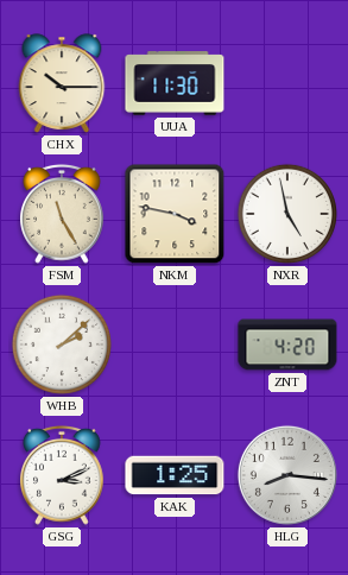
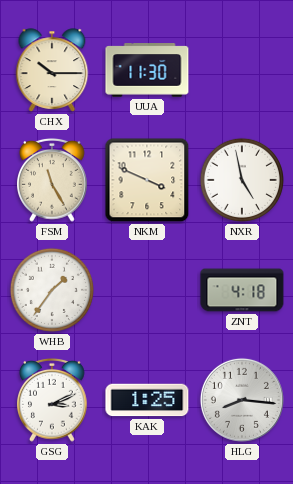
NKM: 3:47 -> 3:49 (147, 180)
WHB: 2:08 -> 1:36 (52, 290)
ZNT: 4:20 -> 4:18 (242, 290)
